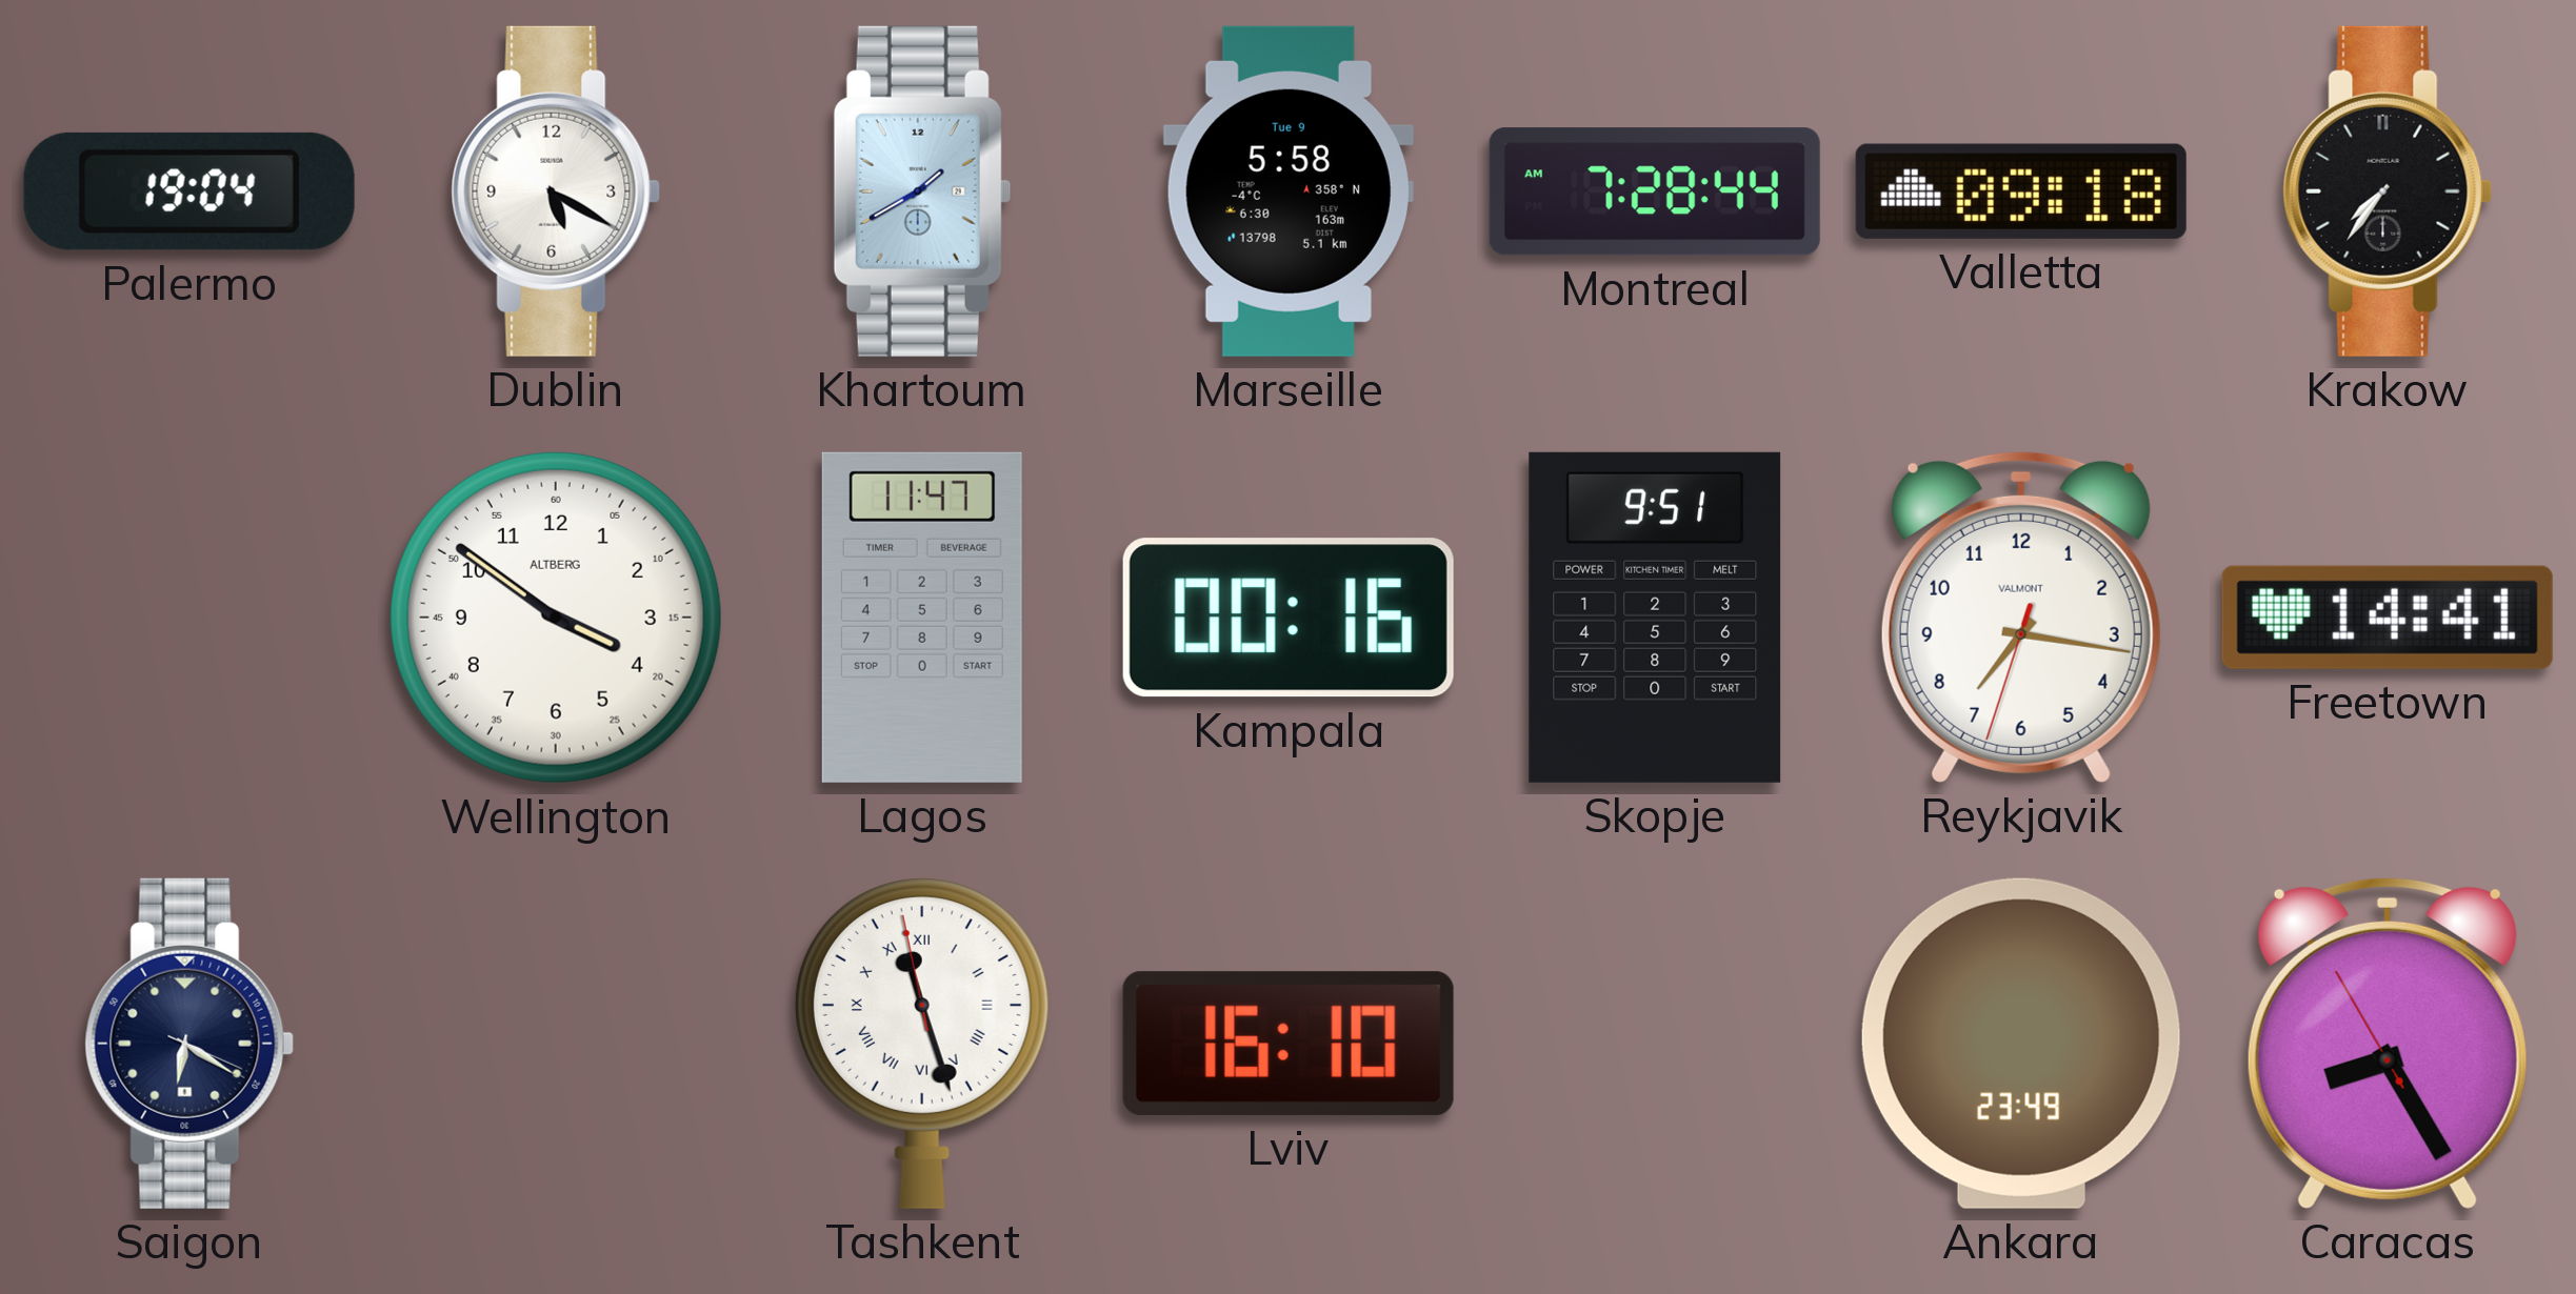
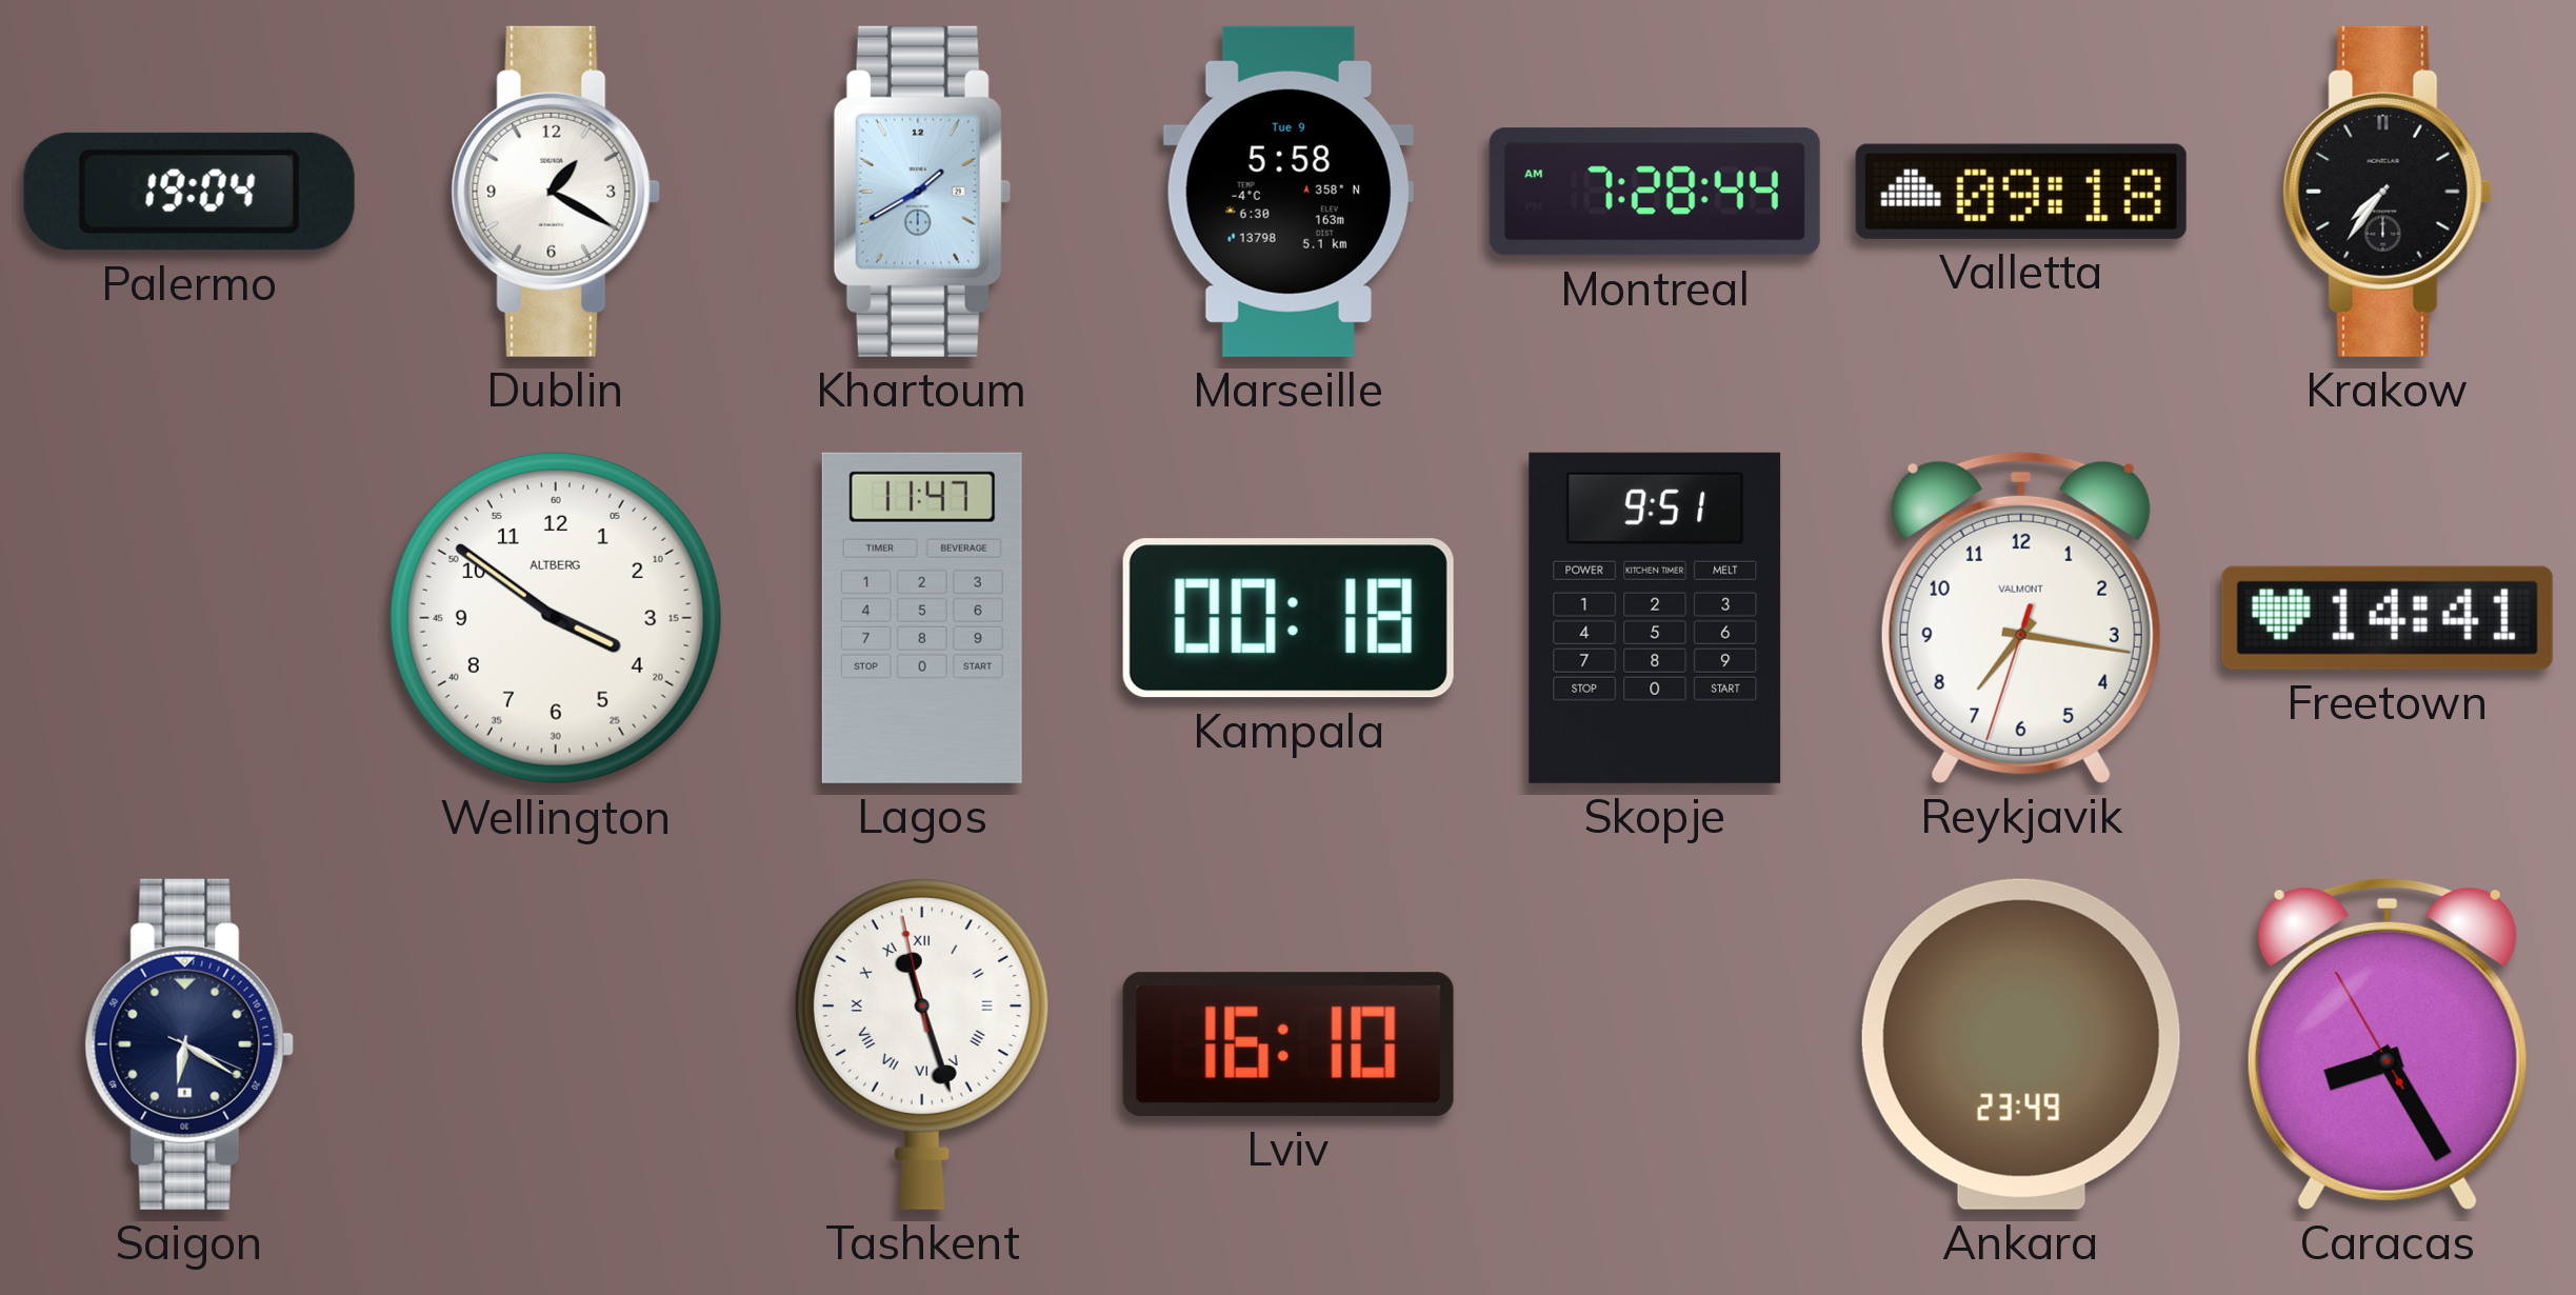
Dublin: 5:20 -> 1:20 (556, 192)
Kampala: 00:16 -> 00:18 (1289, 618)
